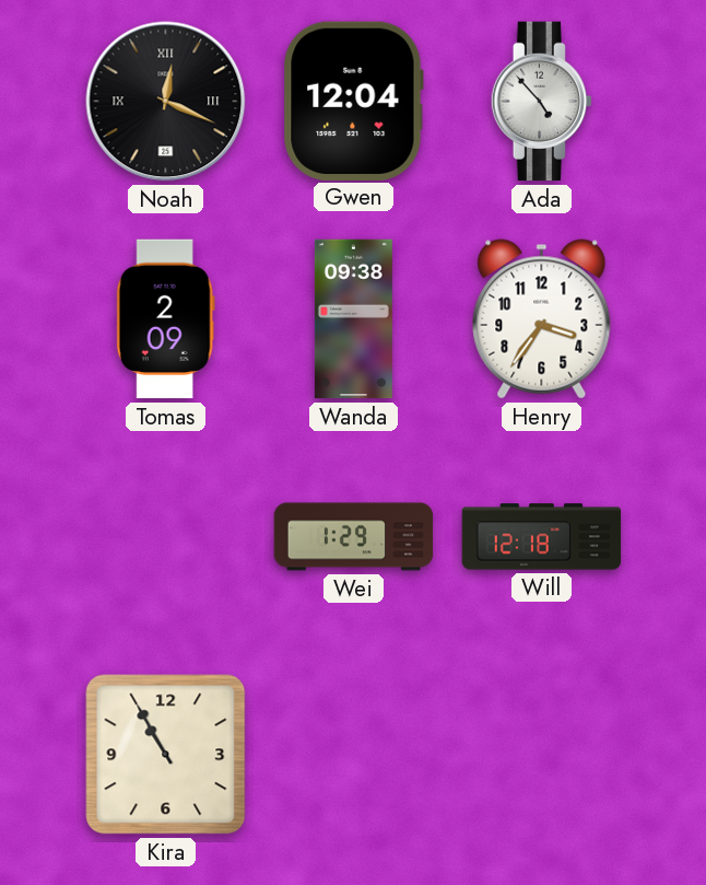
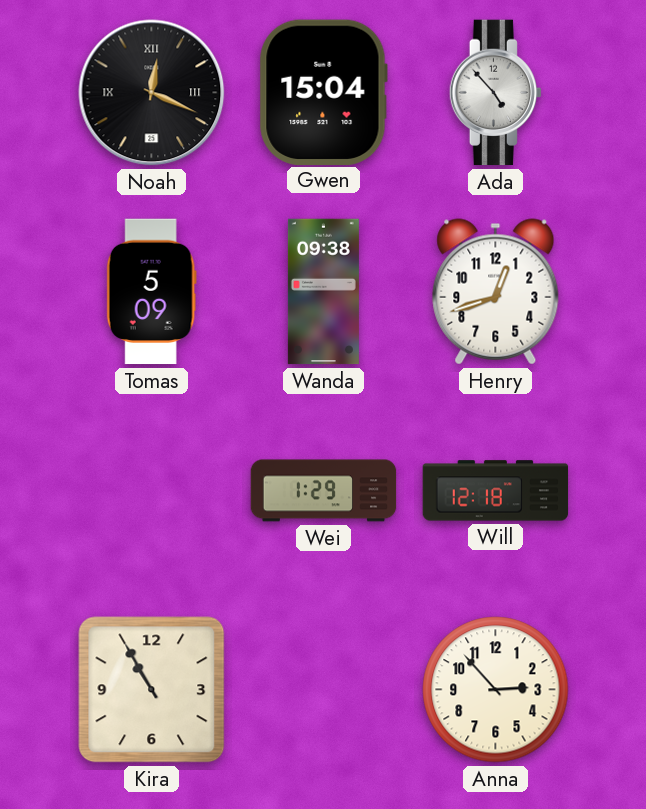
Gwen: 12:04 -> 15:04 (323, 92)
Tomas: 2:09 -> 5:09 (151, 292)
Henry: 3:36 -> 12:42 (496, 292)
Anna: none -> 2:53 (496, 690)
